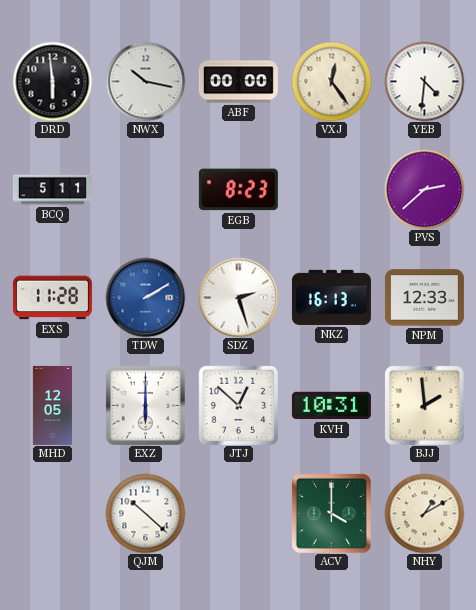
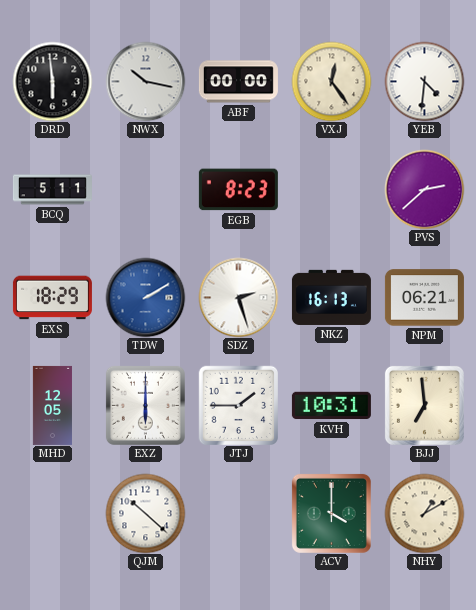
EXS: 11:28 -> 18:29 (52, 298)
NPM: 12:33 -> 06:21 (424, 298)
JTJ: 12:52 -> 1:45 (238, 405)
BJJ: 1:59 -> 6:59 (424, 405)
